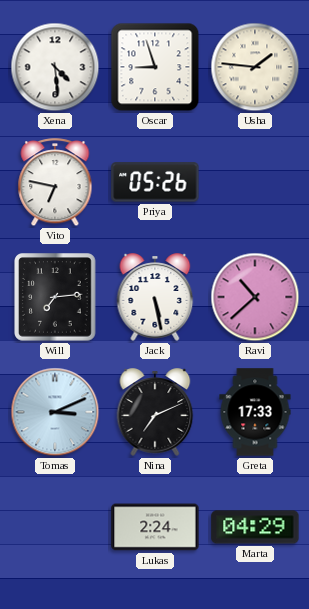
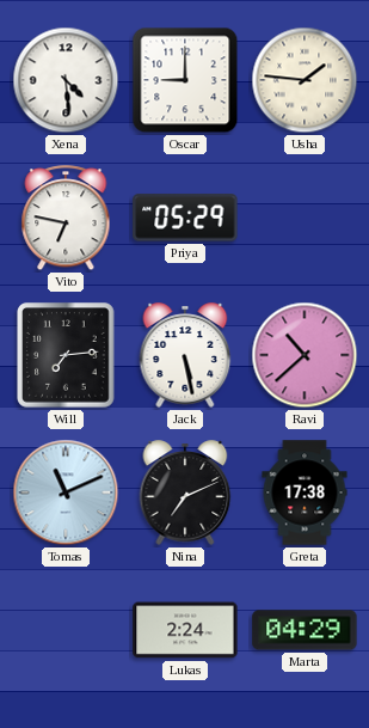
Oscar: 8:57 -> 9:00 (185, 80)
Priya: 05:26 -> 05:29 (185, 218)
Tomas: 3:11 -> 11:11 (66, 493)
Greta: 17:33 -> 17:38 (305, 493)
